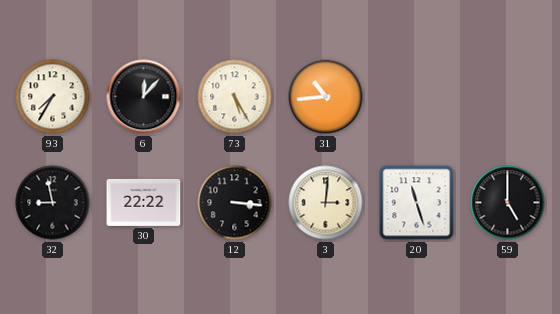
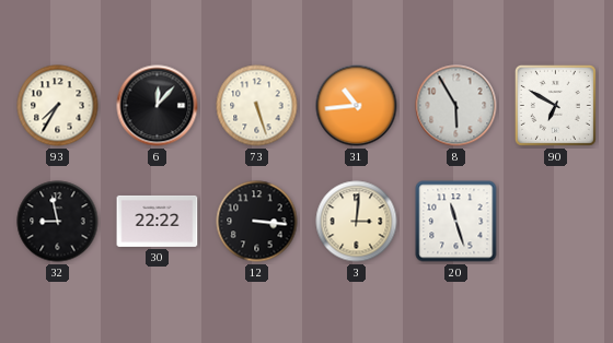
73: 5:25 -> 5:27 (257, 106)
8: none -> 5:55 (456, 106)
90: none -> 6:50 (555, 105)
59: 5:00 -> none (508, 203)
